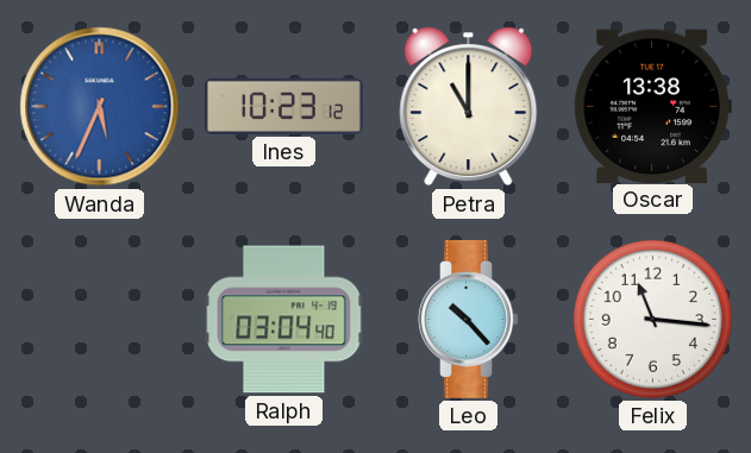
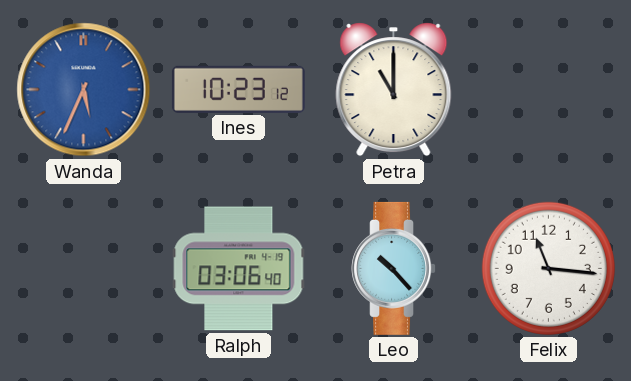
Oscar: 13:38 -> none (652, 106)
Ralph: 03:04 -> 03:06 (239, 269)
